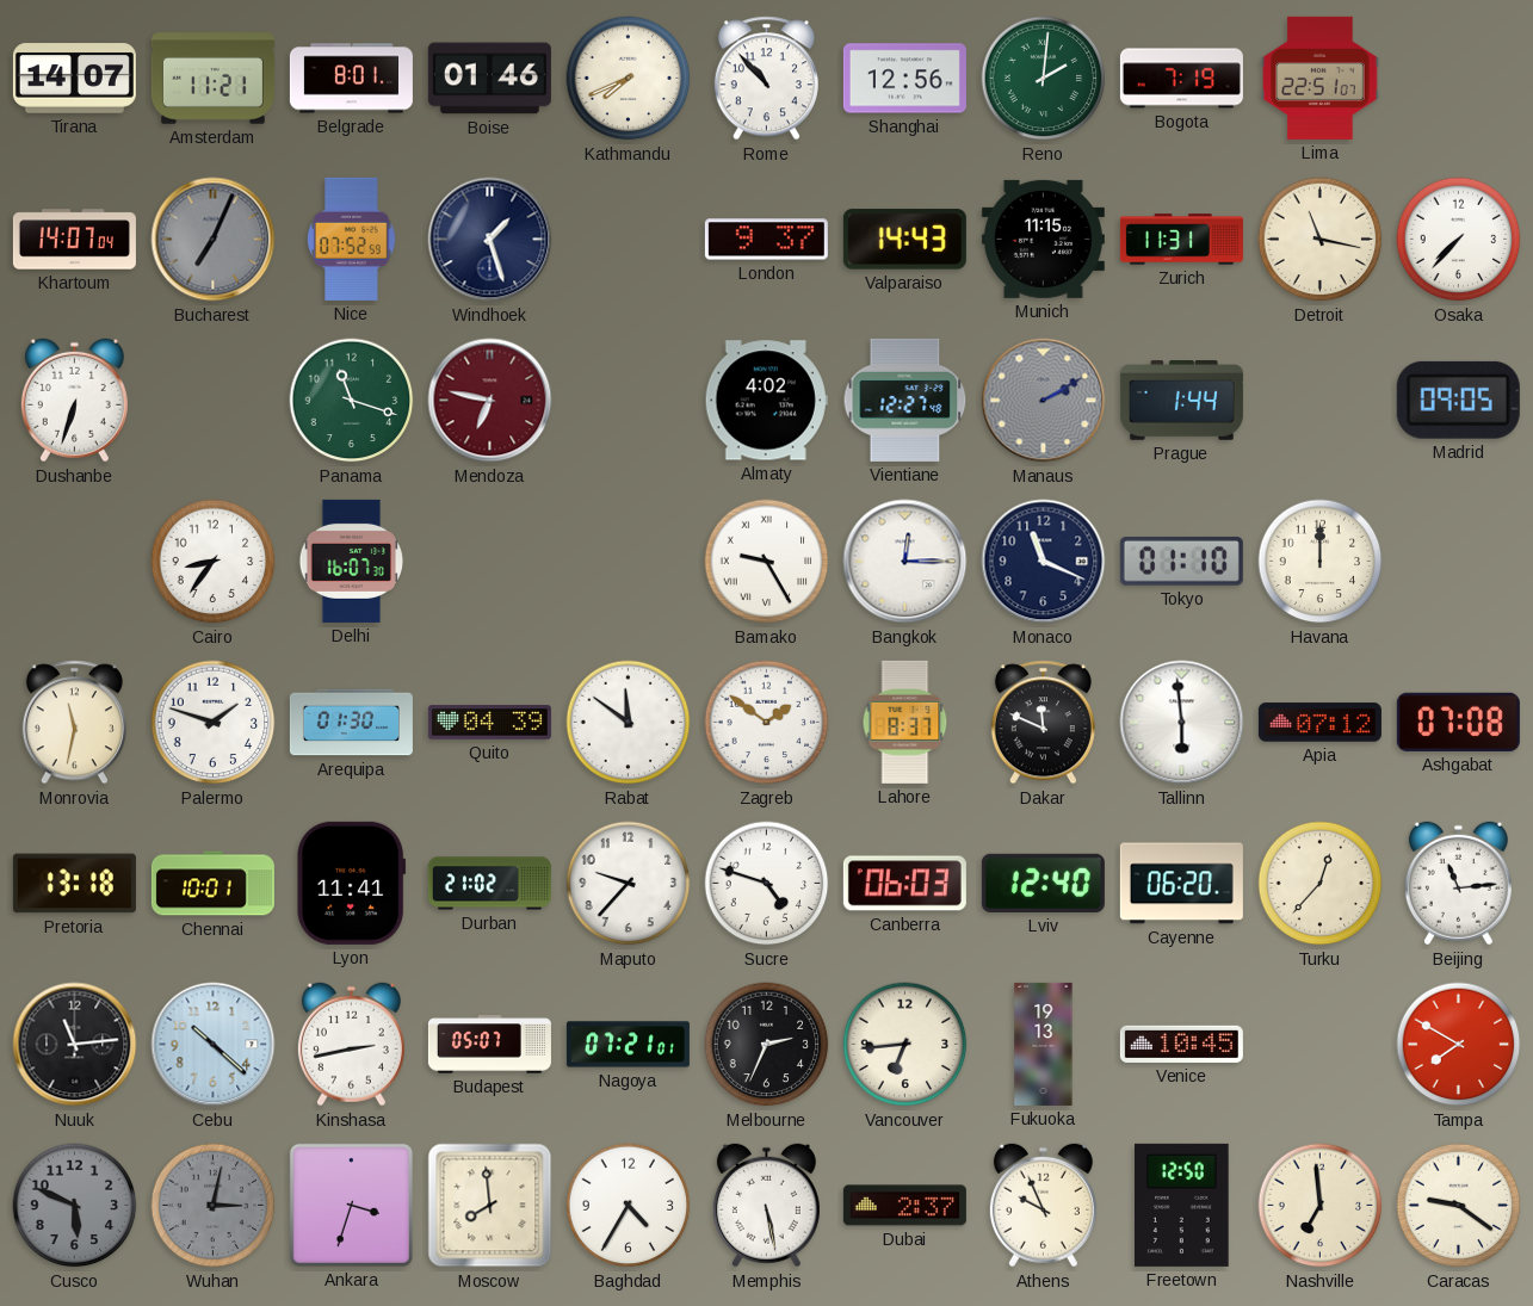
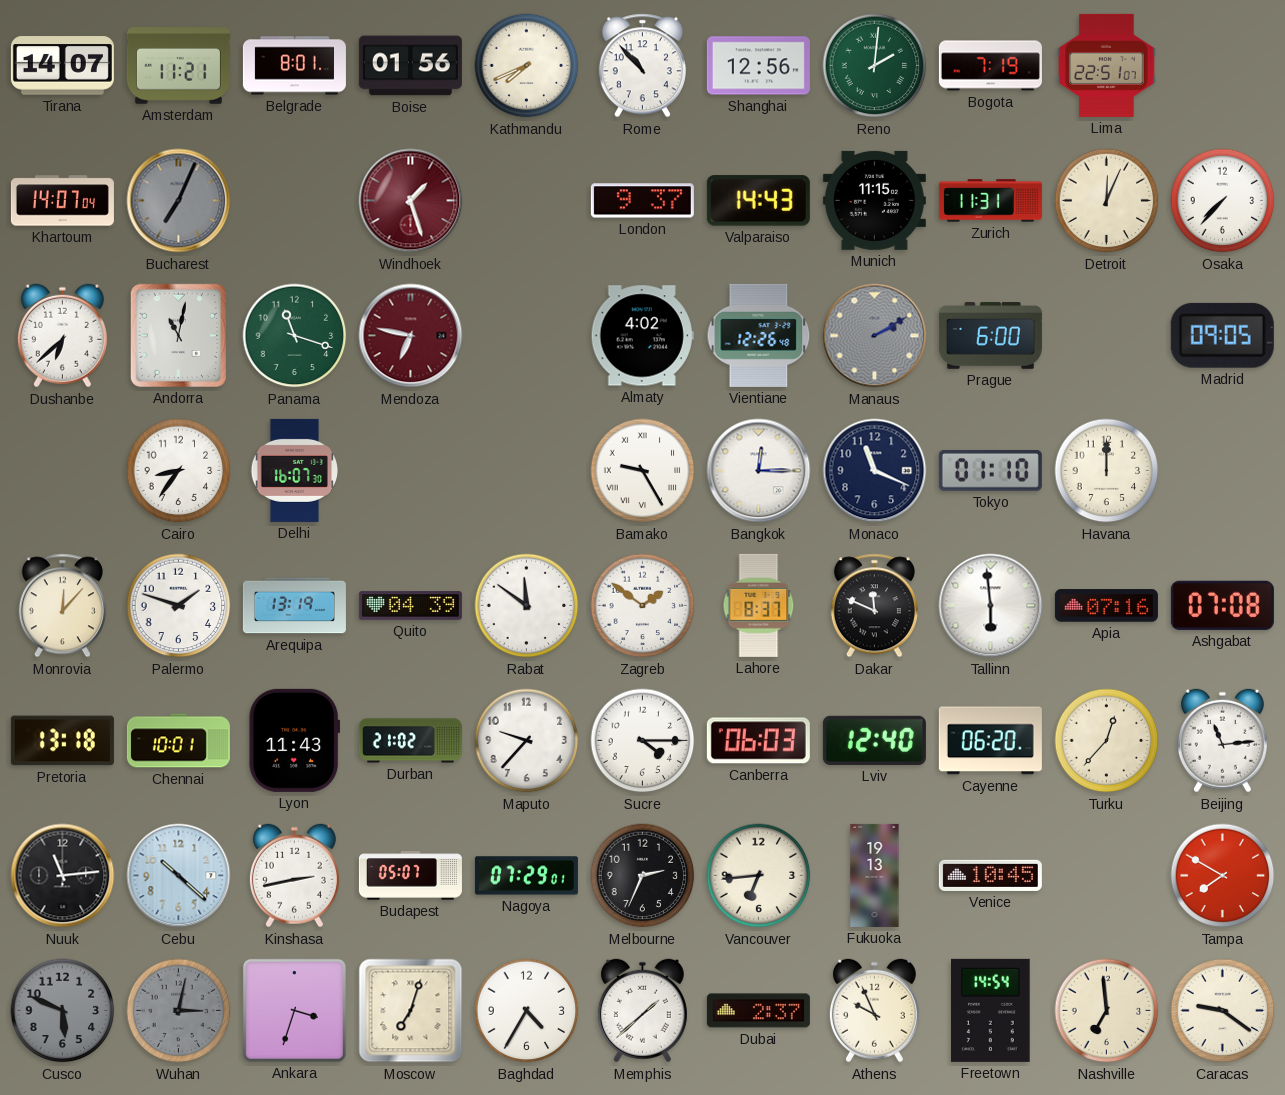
Boise: 01:46 -> 01:56 (410, 66)
Nice: 07:52 -> none (352, 239)
Windhoek dial: navy -> burgundy (411, 201)
Detroit: 11:17 -> 12:04 (1107, 201)
Dushanbe: 6:33 -> 6:38 (62, 336)
Andorra: none -> 11:02 (178, 335)
Vientiane: 12:27 -> 12:26 (759, 335)
Prague: 1:44 -> 6:00 (990, 336)
Monrovia: 11:32 -> 12:07 (62, 606)
Arequipa: 01:30 -> 13:19 (294, 606)
Apia: 07:12 -> 07:16 (1106, 606)
Lyon: 11:41 -> 11:43 (295, 740)
Sucre: 4:48 -> 4:15 (643, 741)
Nagoya: 07:21 -> 07:29 (526, 876)
Moscow: 7:59 -> 7:03 (411, 1011)
Memphis: 5:28 -> 1:38 (642, 1011)
Freetown: 12:50 -> 14:54 (991, 1010)
